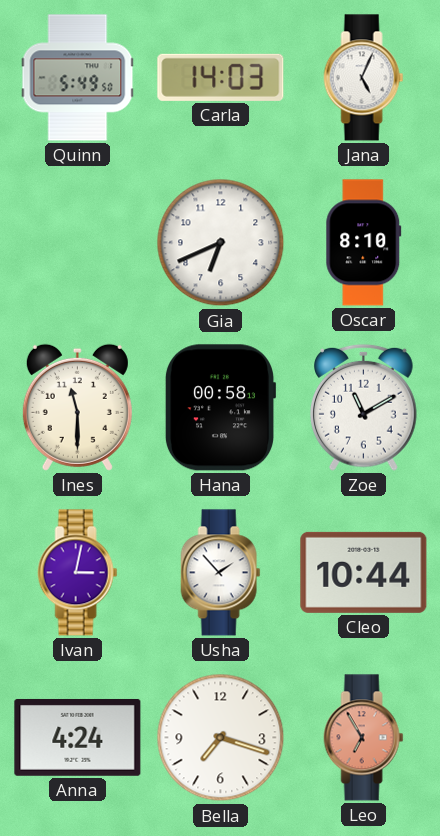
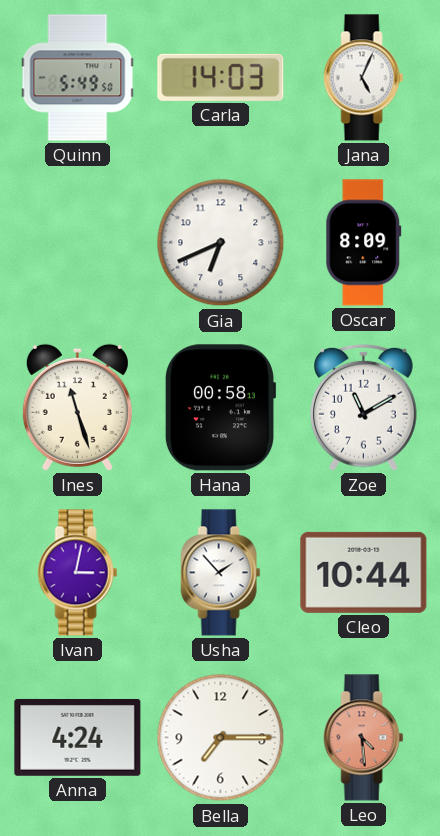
Oscar: 8:10 -> 8:09 (364, 243)
Ines: 11:30 -> 11:27 (77, 407)
Bella: 7:18 -> 7:15 (221, 738)
Leo: 6:55 -> 4:29 (364, 738)
